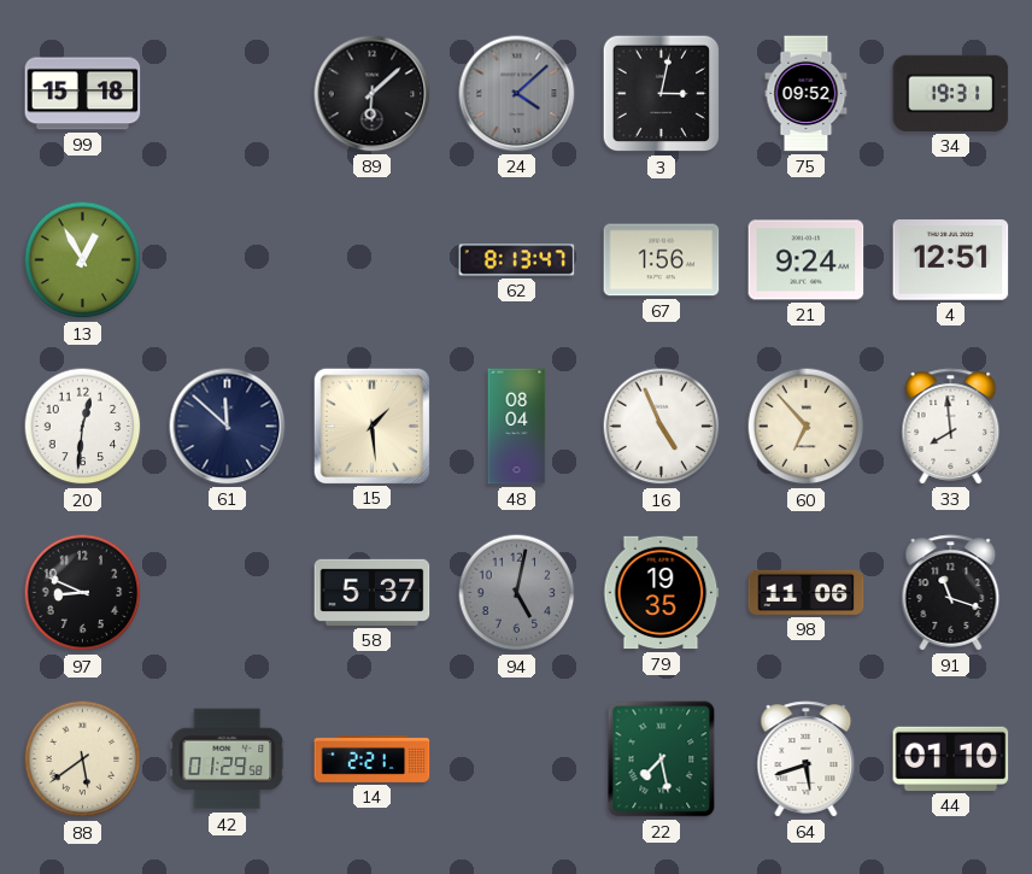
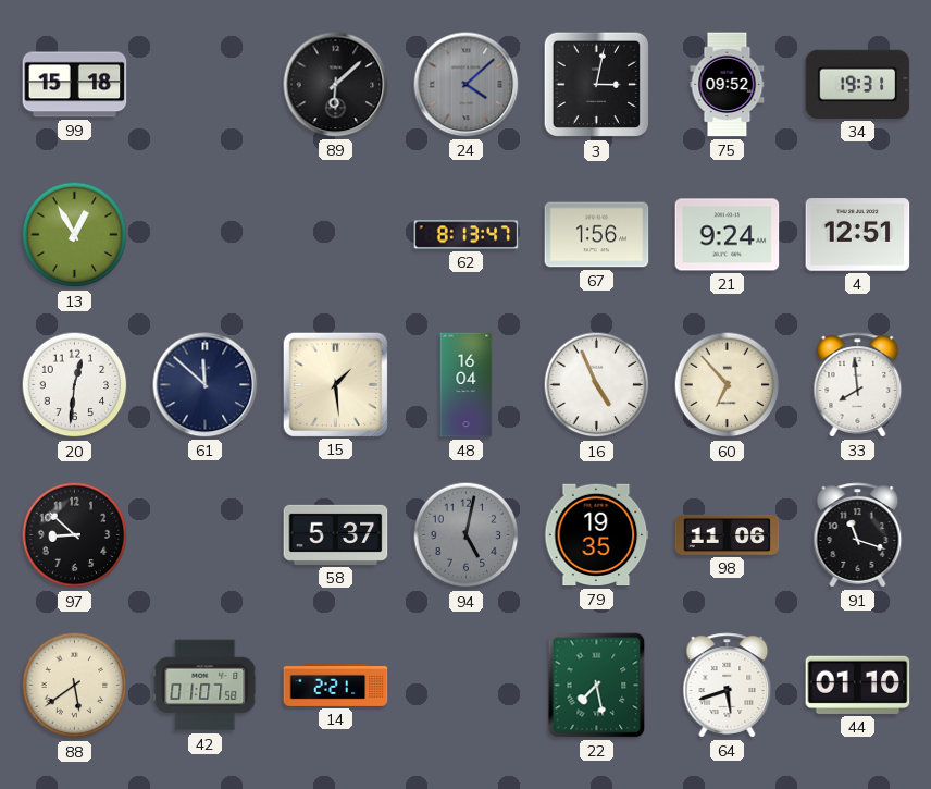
48: 08:04 -> 16:04 (467, 385)
97: 8:49 -> 8:52 (75, 535)
42: 01:29 -> 01:07 (206, 686)
